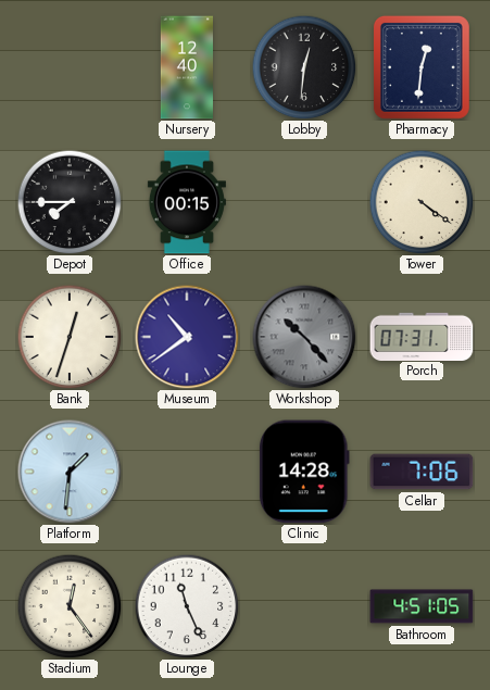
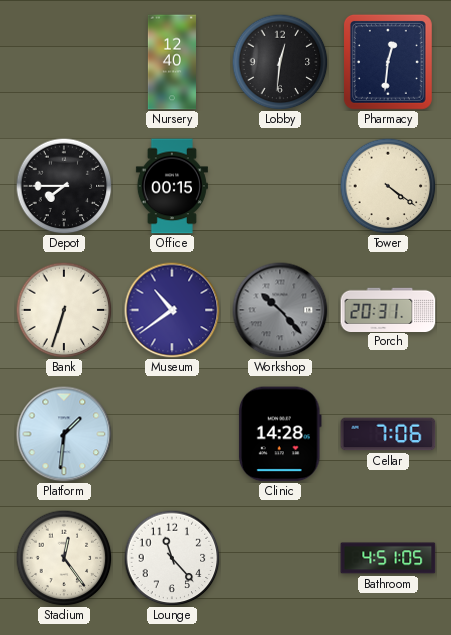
Bank: 12:33 -> 6:33 (64, 310)
Porch: 07:31 -> 20:31 (388, 309)
Lounge: 11:26 -> 11:23 (172, 558)
